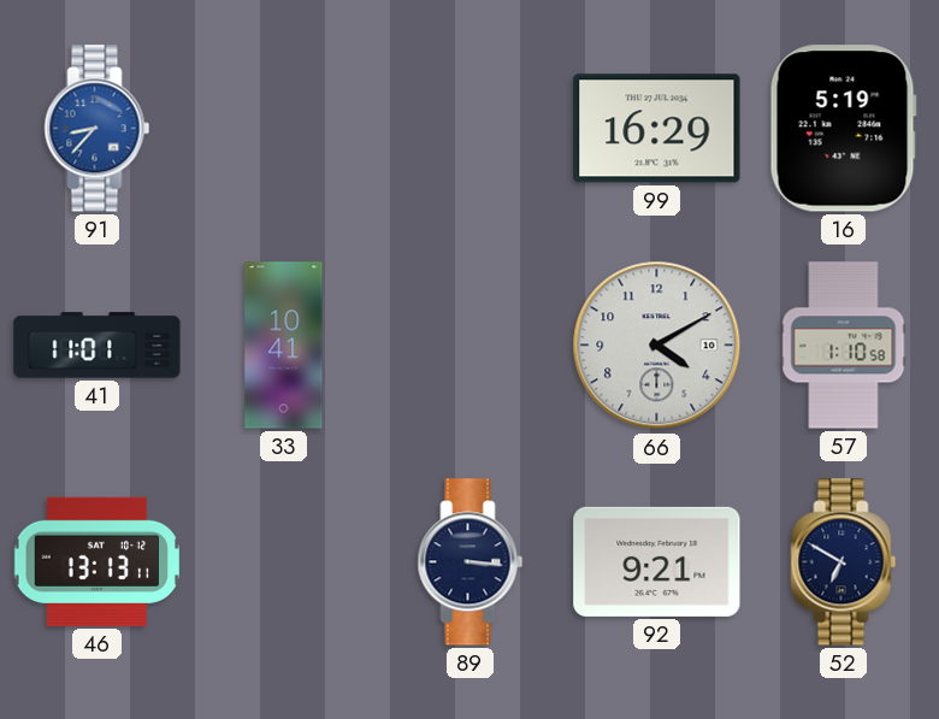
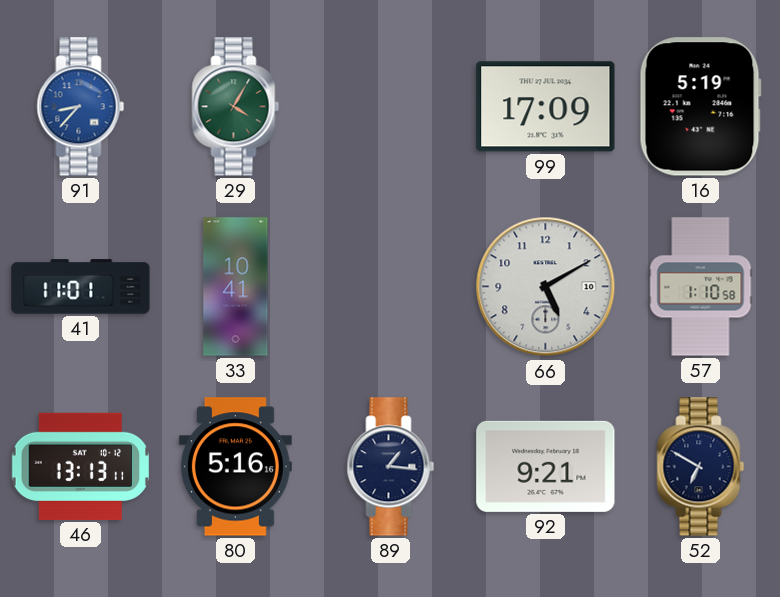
29: none -> 4:05 (236, 107)
99: 16:29 -> 17:09 (546, 107)
66: 4:10 -> 5:10 (546, 287)
80: none -> 5:16 (235, 467)
89: 3:16 -> 1:16 (391, 467)
